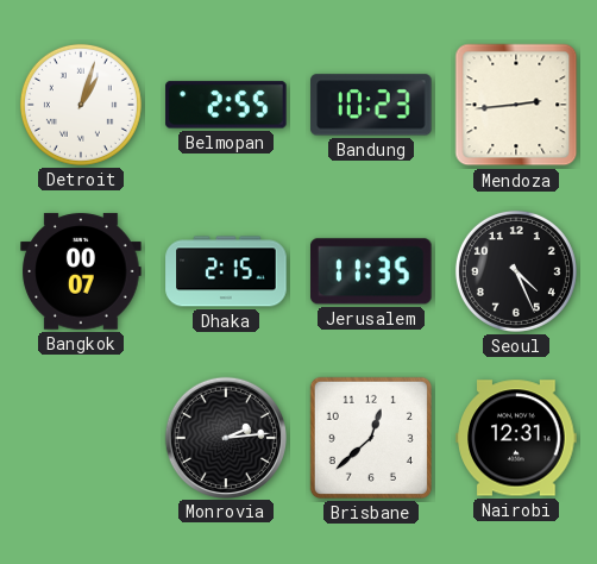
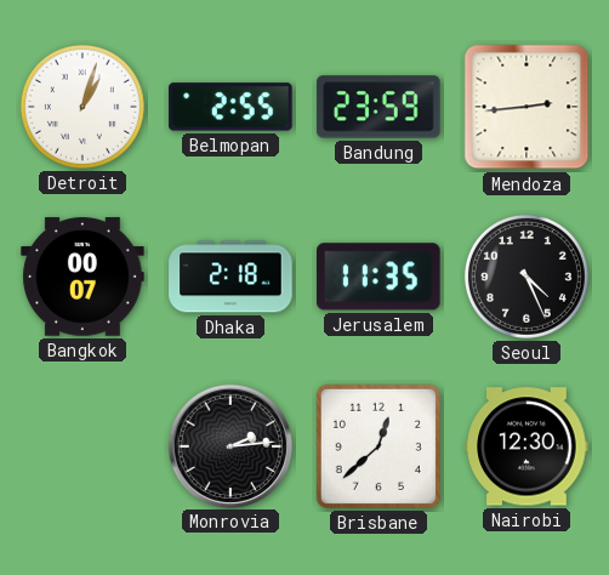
Bandung: 10:23 -> 23:59 (379, 107)
Dhaka: 2:15 -> 2:18 (230, 277)
Nairobi: 12:31 -> 12:30 (527, 446)
